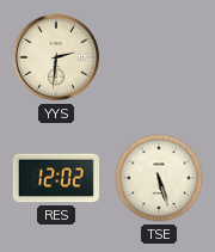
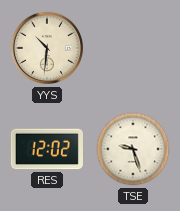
YYS: 2:31 -> 10:31 (47, 48)
TSE: 5:27 -> 9:27 (133, 149)
